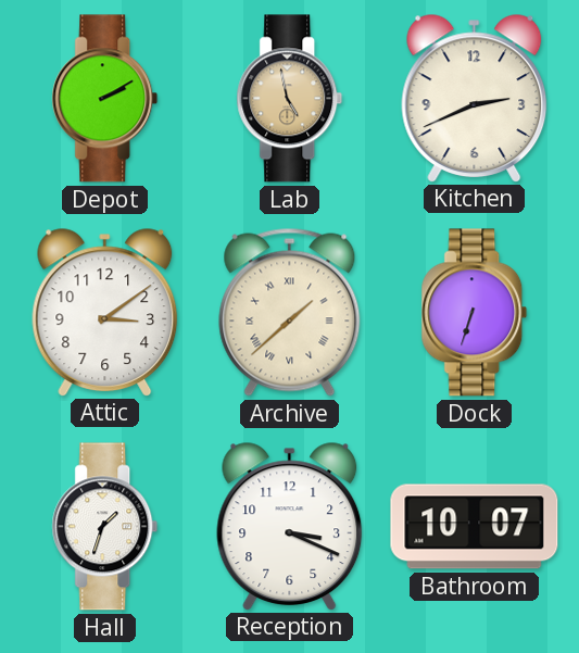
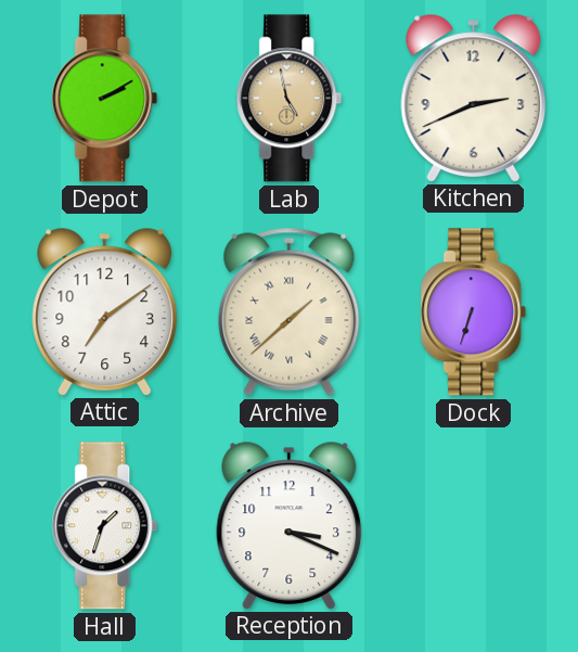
Attic: 3:09 -> 7:09 (105, 311)
Bathroom: 10:07 -> none (475, 527)
